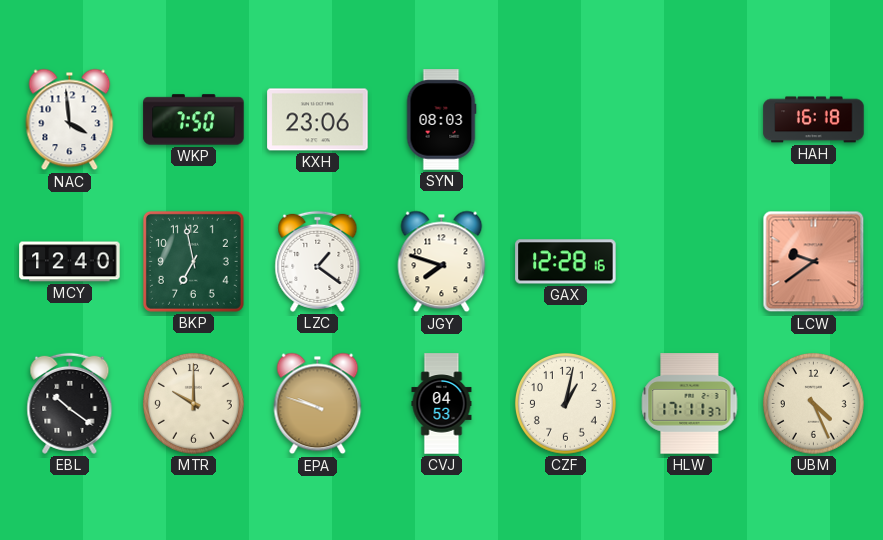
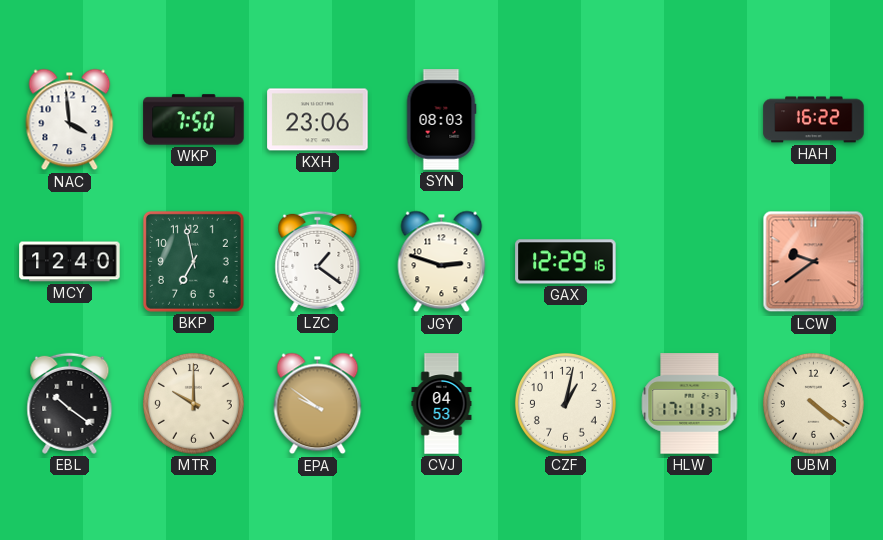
HAH: 16:18 -> 16:22 (814, 120)
JGY: 7:48 -> 2:48 (442, 262)
GAX: 12:28 -> 12:29 (566, 262)
EPA: 9:48 -> 9:51 (318, 404)
UBM: 4:26 -> 4:21 (813, 403)
